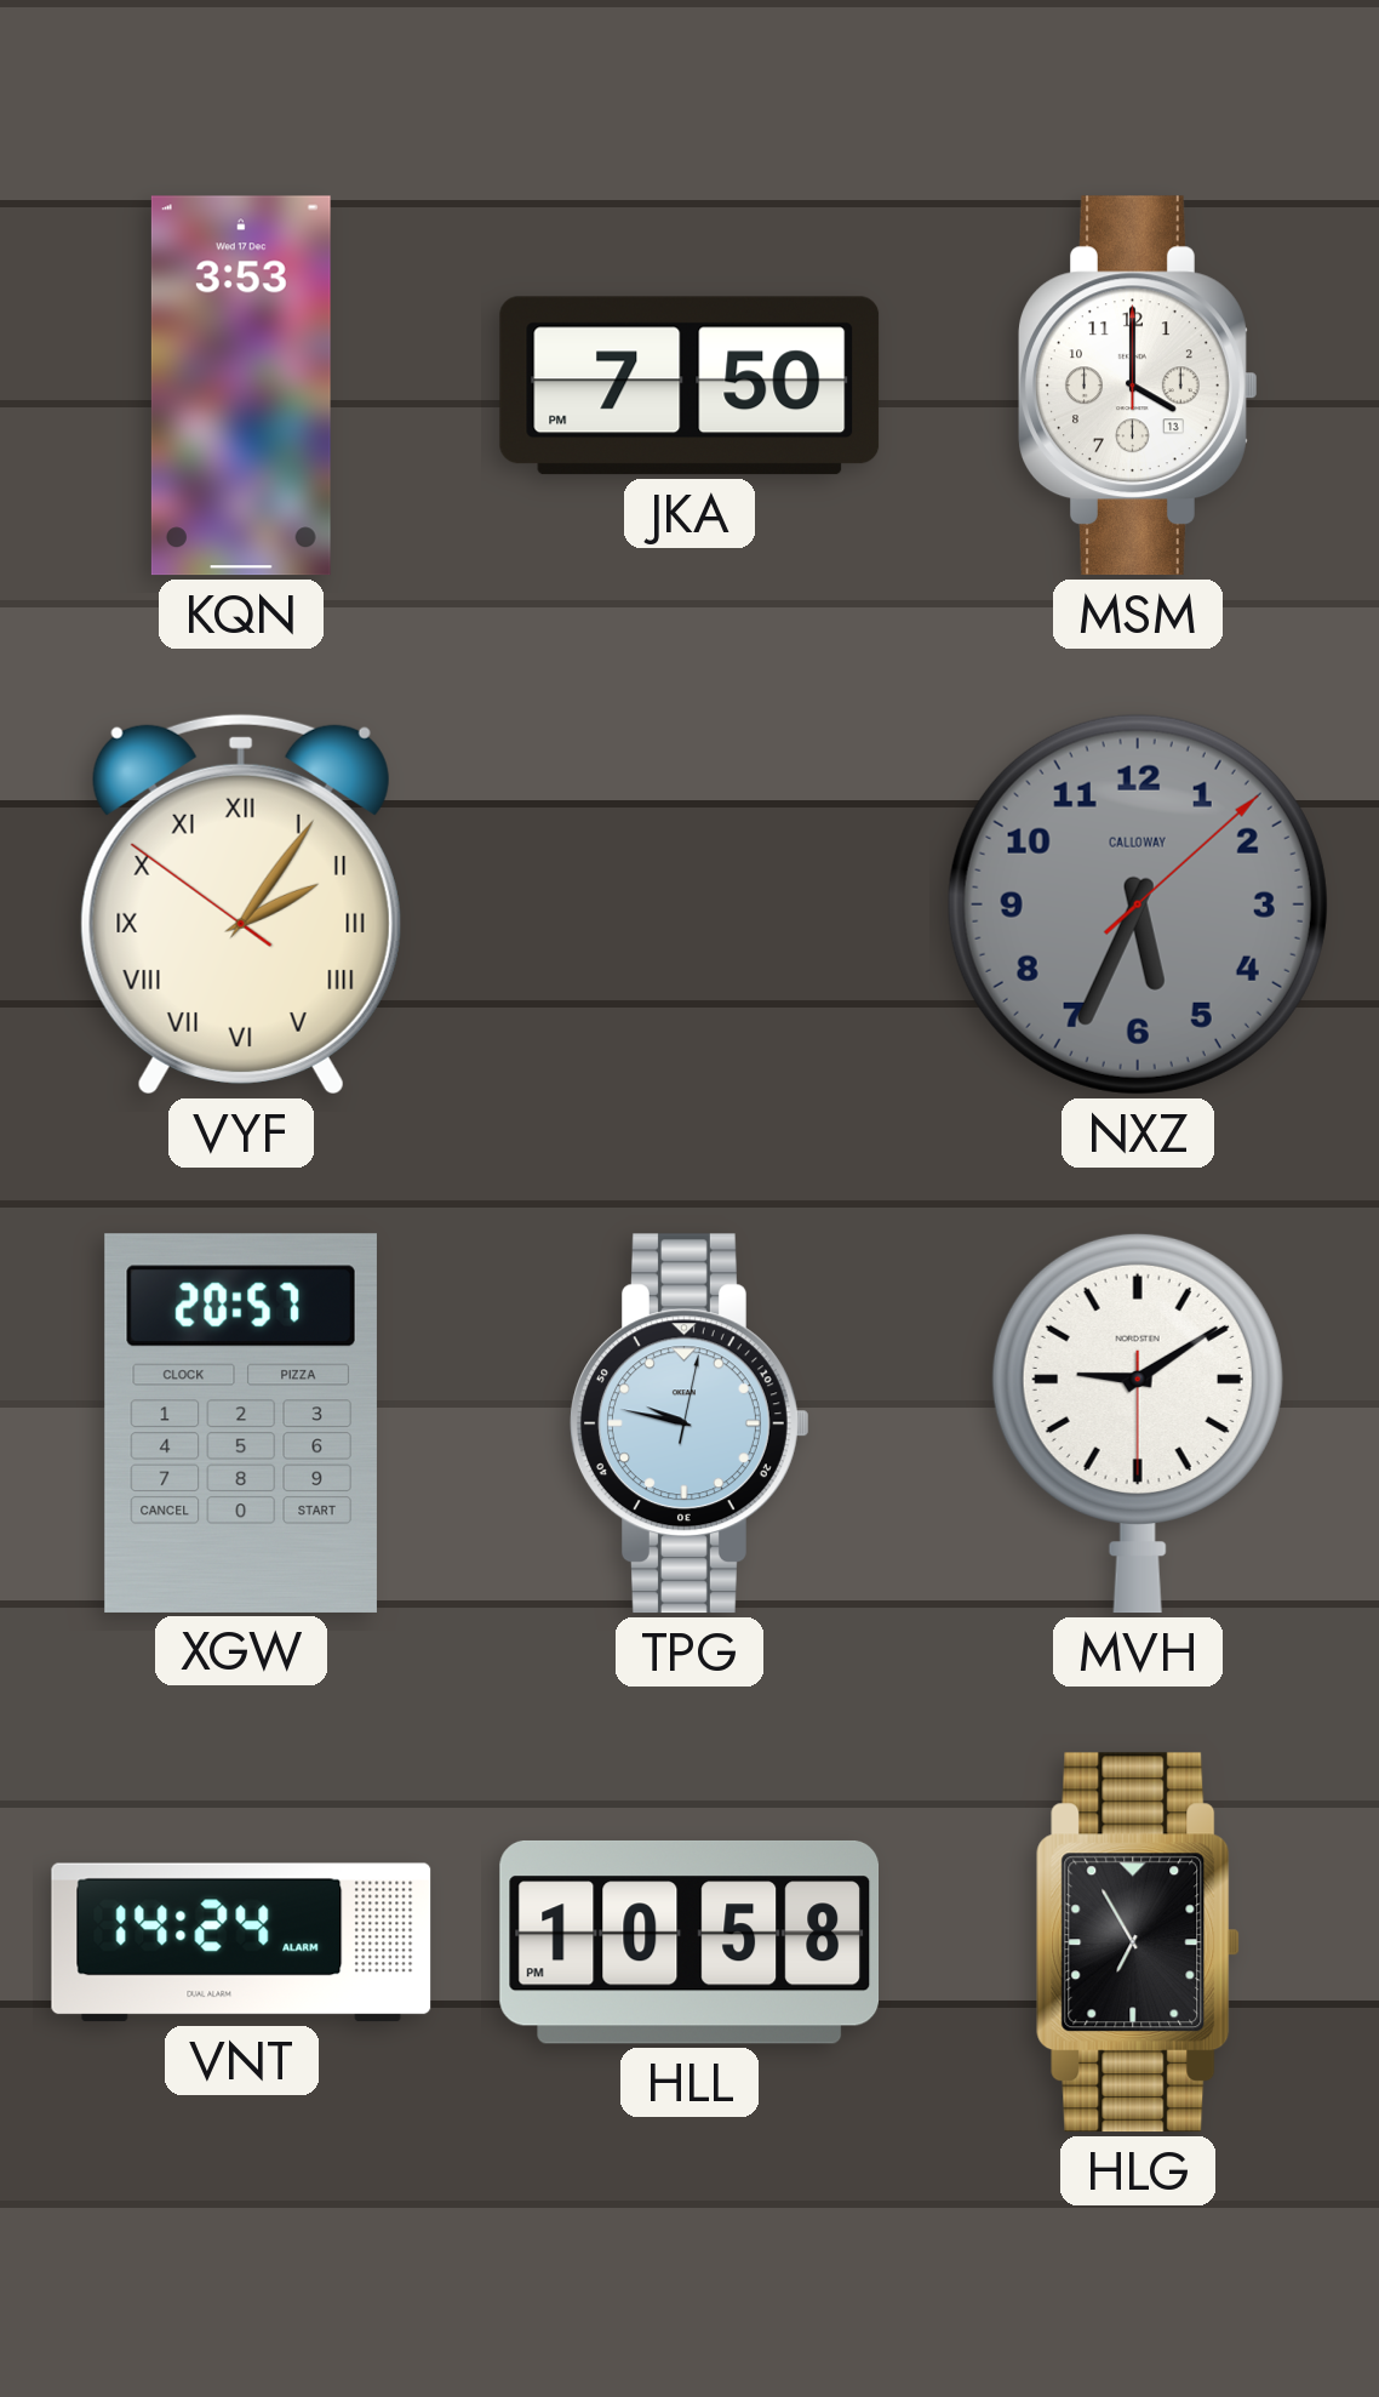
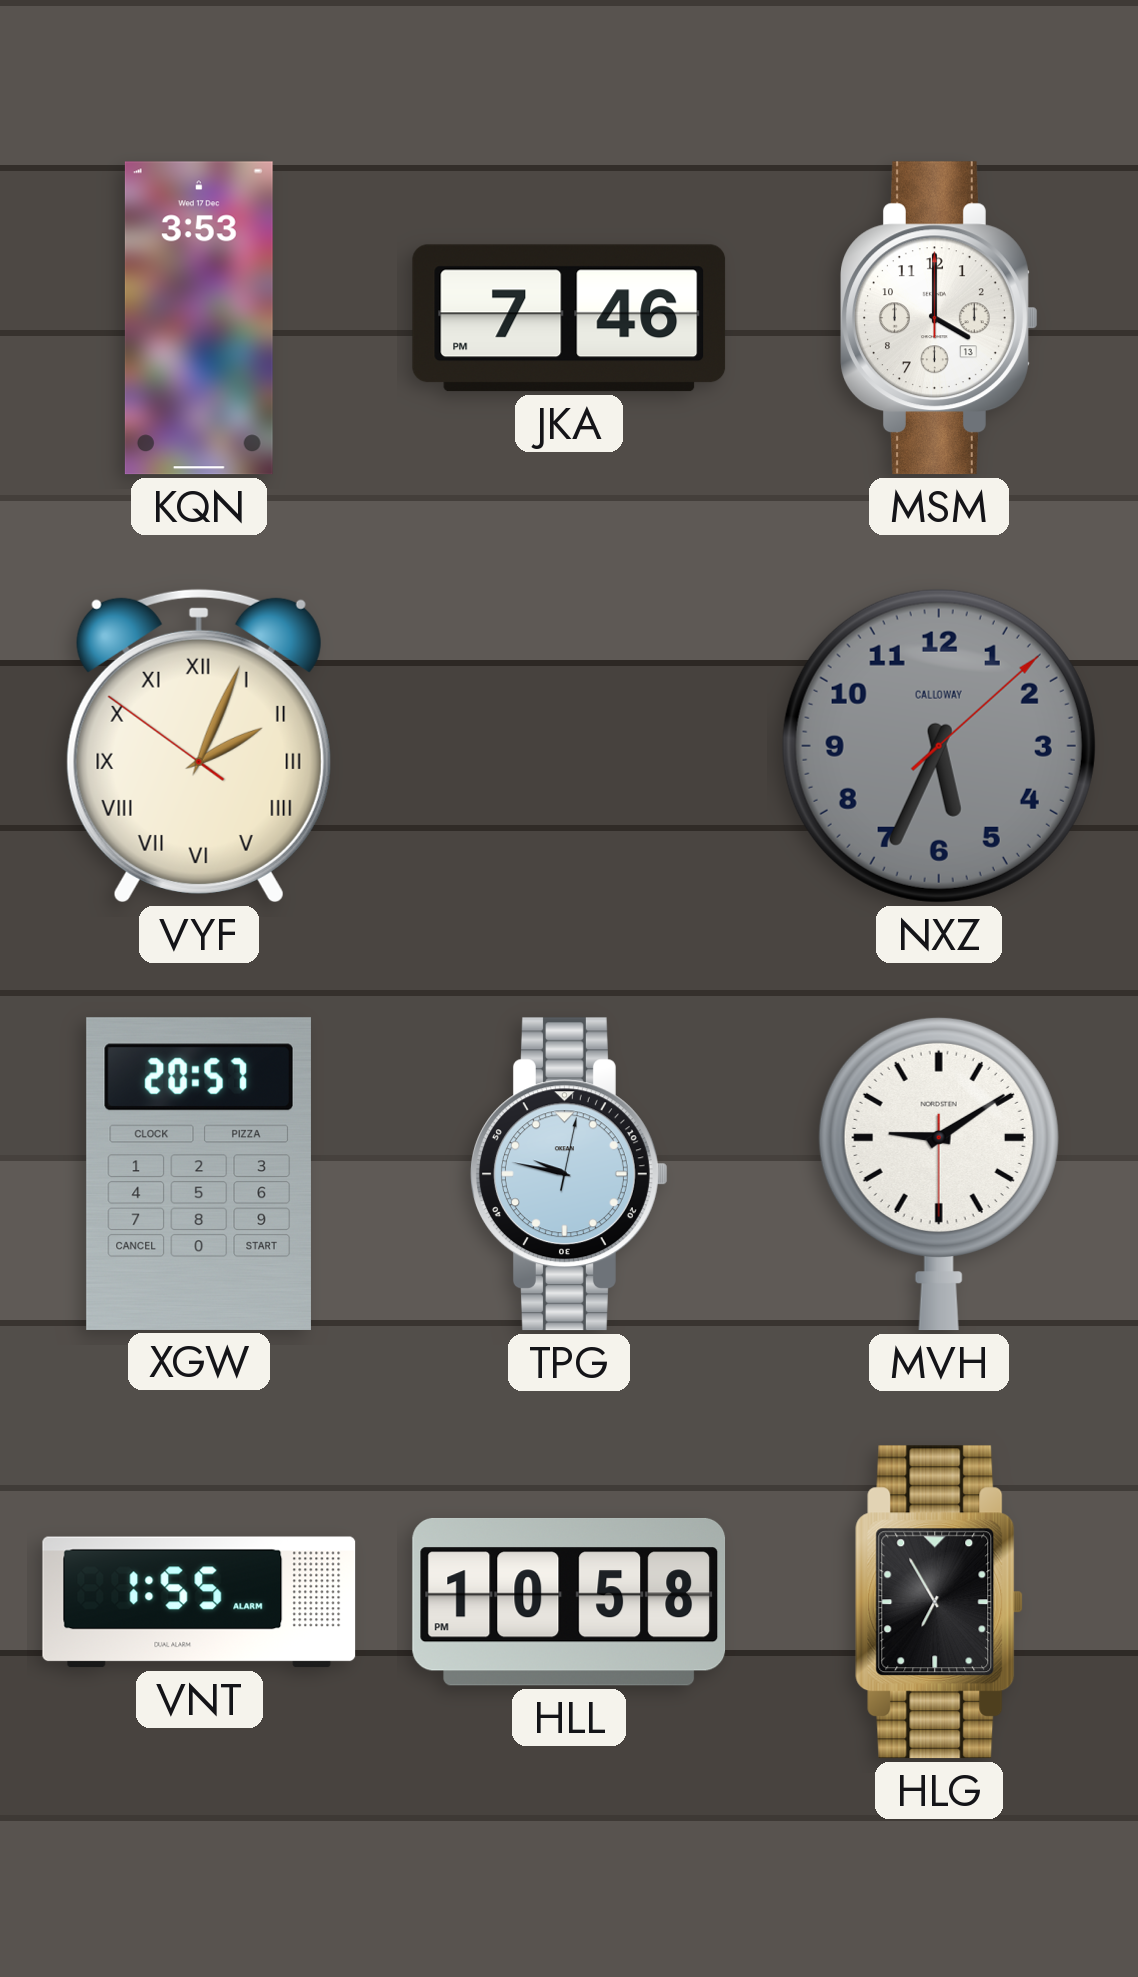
JKA: 7:50 -> 7:46 (569, 318)
VYF: 2:05 -> 2:03 (199, 746)
VNT: 14:24 -> 1:55 (199, 1602)
